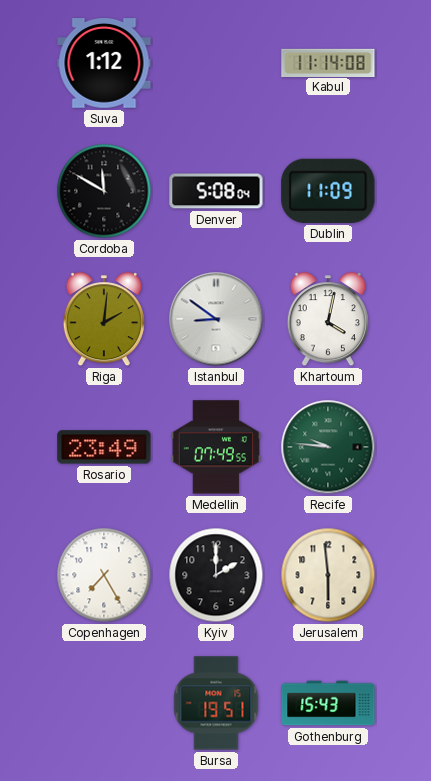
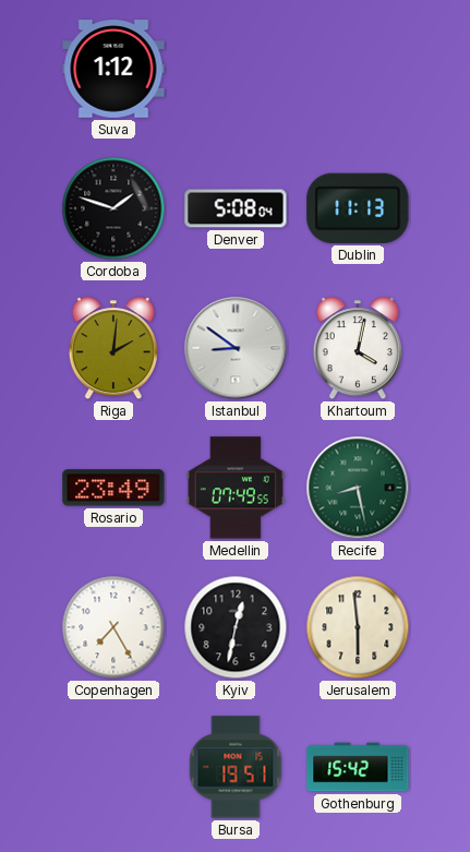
Kabul: 11:14 -> none (328, 62)
Cordoba: 11:50 -> 1:48 (113, 208)
Dublin: 11:09 -> 11:13 (358, 208)
Recife: 9:46 -> 8:28 (358, 488)
Kyiv: 2:00 -> 12:32 (236, 627)
Gothenburg: 15:43 -> 15:42 (358, 767)
